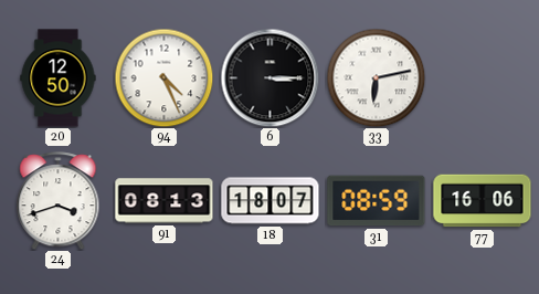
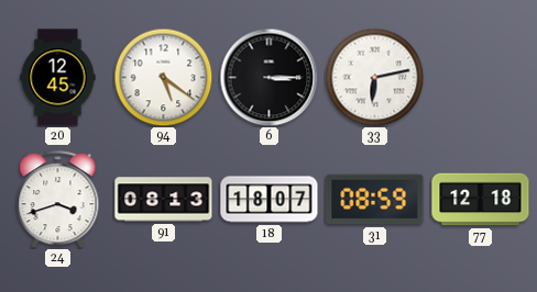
20: 12:50 -> 12:45 (58, 78)
94: 4:26 -> 5:21 (163, 77)
77: 16:06 -> 12:18 (481, 200)
